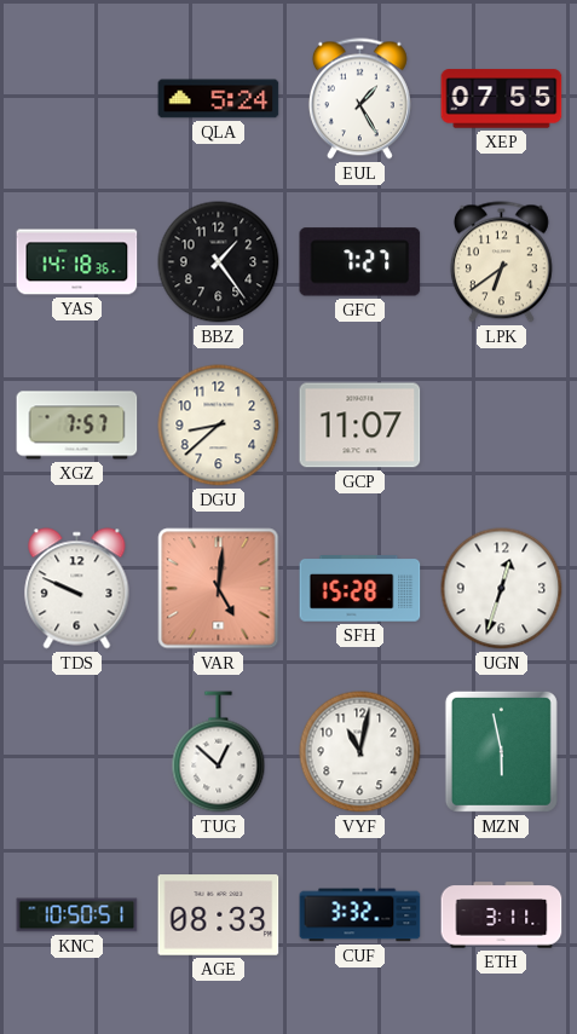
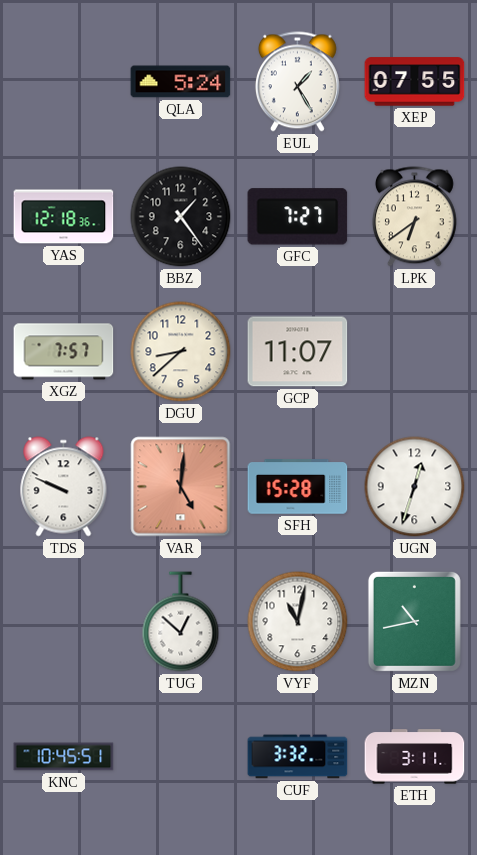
YAS: 14:18 -> 12:18 (64, 217)
MZN: 5:58 -> 10:43 (414, 621)
KNC: 10:50 -> 10:45 (64, 757)
AGE: 08:33 -> none (219, 915)
